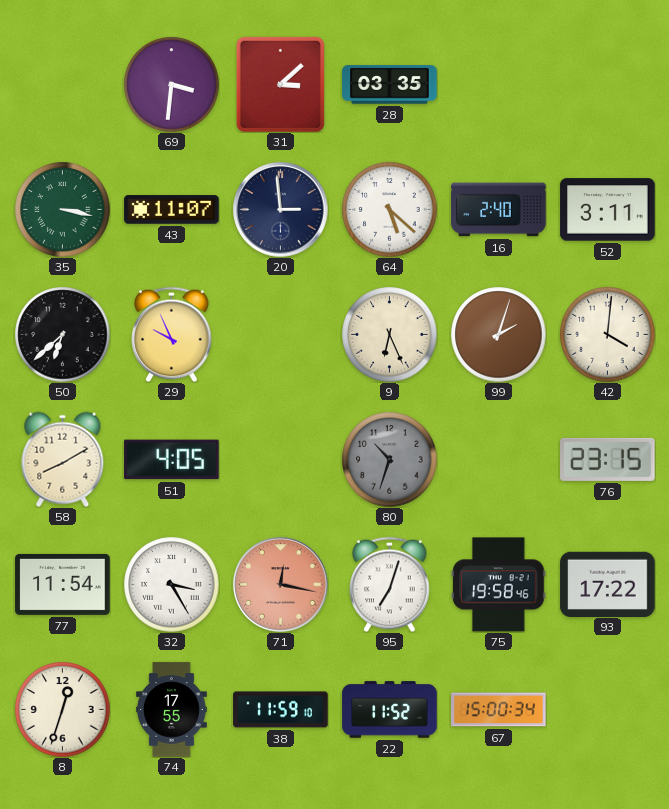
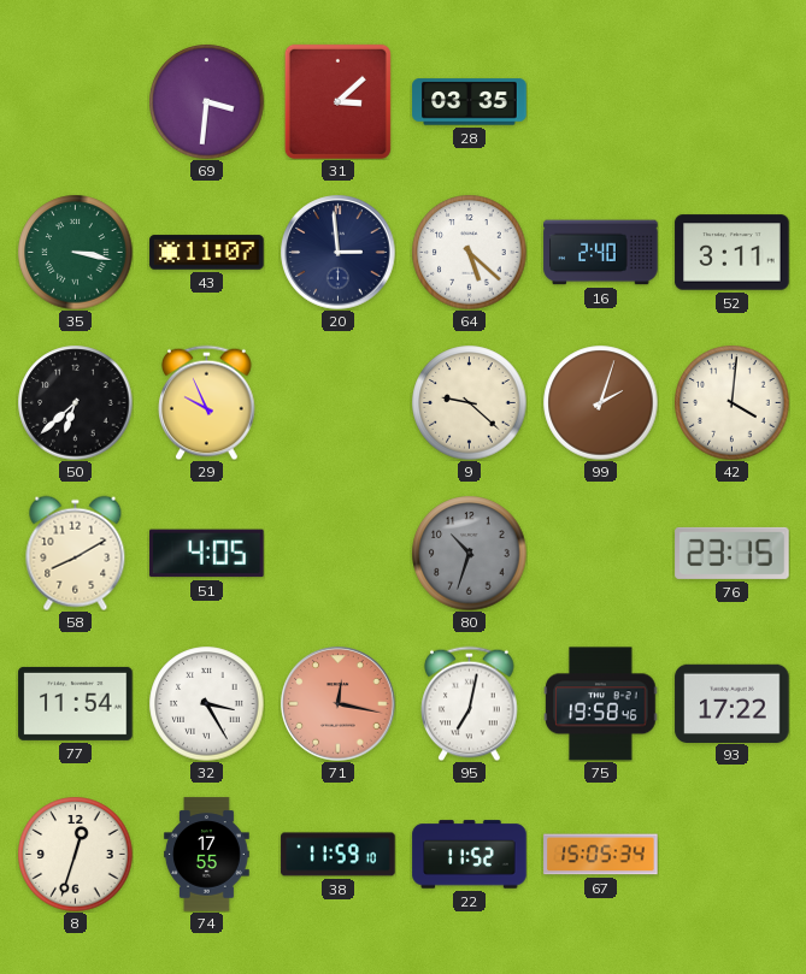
9: 6:26 -> 9:22 (469, 402)
95: 7:03 -> 7:02 (470, 703)
67: 15:00 -> 15:05 (601, 855)
